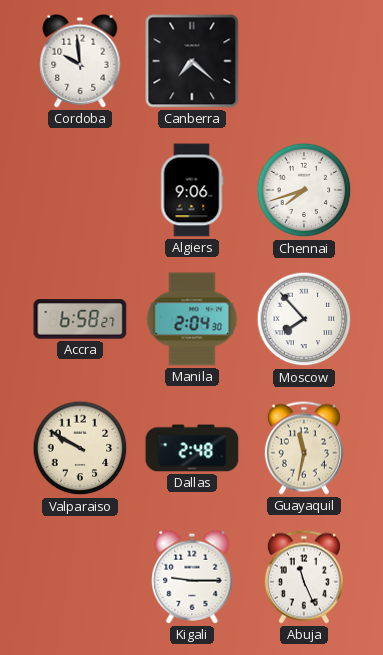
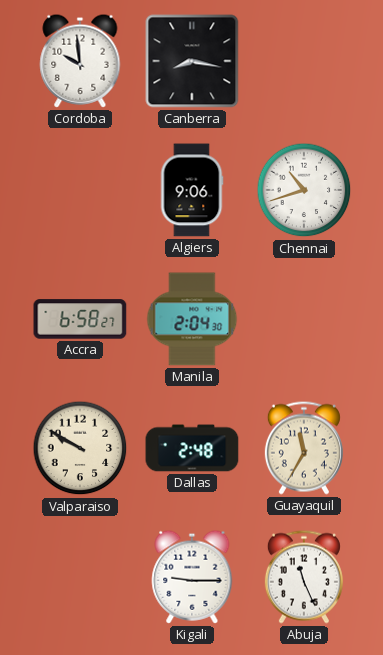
Canberra: 7:22 -> 8:17 (192, 61)
Chennai: 7:42 -> 10:42 (304, 190)
Moscow: 7:53 -> none (304, 319)
Guayaquil: 11:32 -> 11:35 (304, 448)
